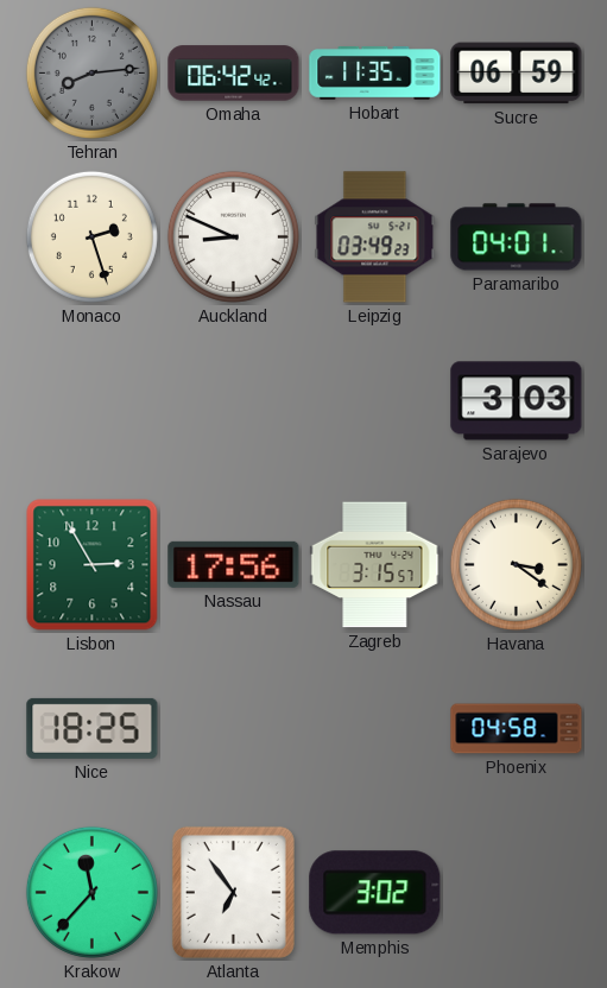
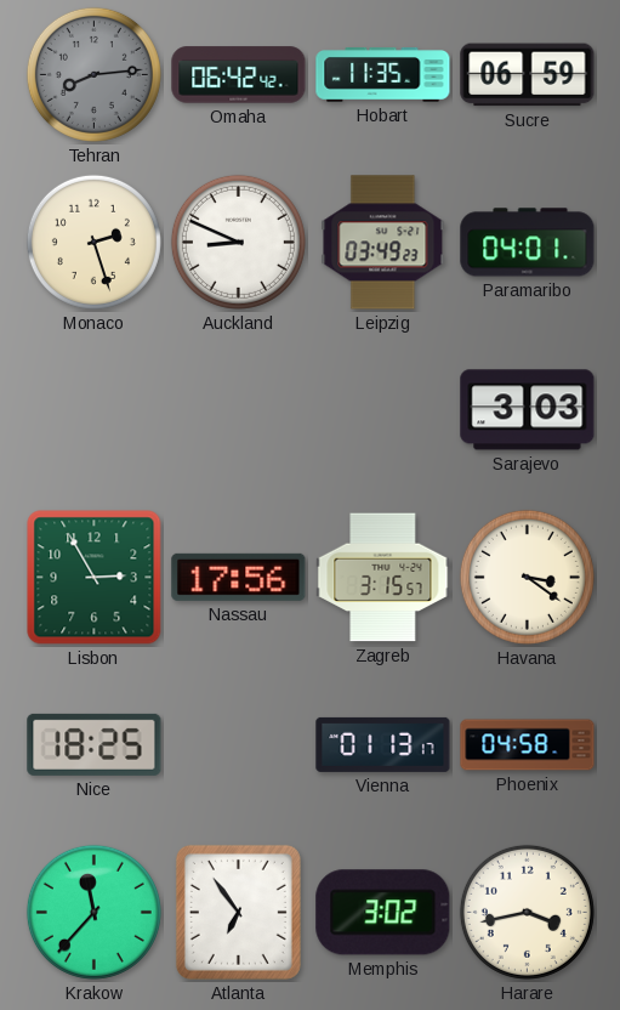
Vienna: none -> 01:13 (383, 744)
Harare: none -> 3:43 (527, 912)
